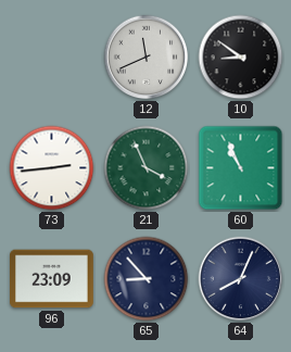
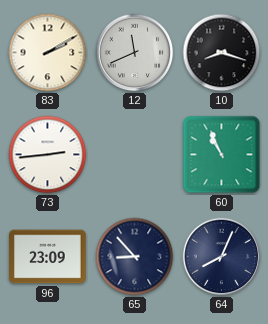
83: none -> 2:10 (48, 53)
10: 8:51 -> 8:18 (222, 53)
21: 3:56 -> none (147, 168)
